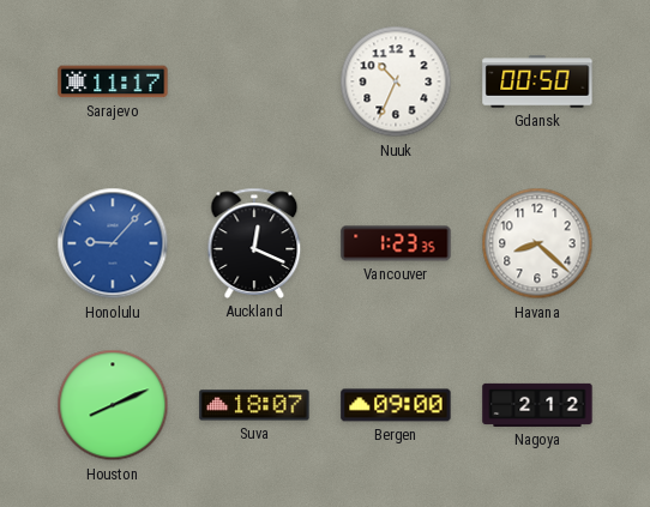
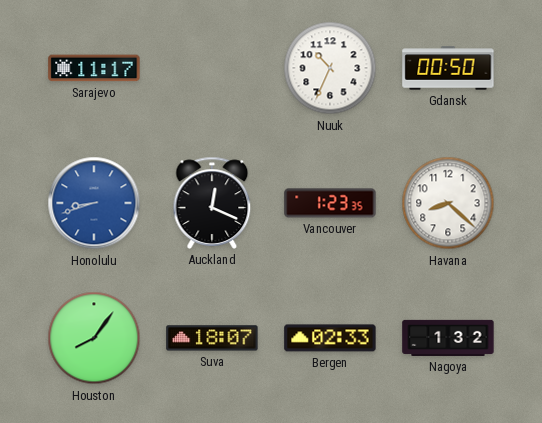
Honolulu: 9:07 -> 8:42 (94, 203)
Houston: 8:11 -> 8:06 (94, 338)
Bergen: 09:00 -> 02:33 (330, 338)
Nagoya: 2:12 -> 1:32 (448, 338)
